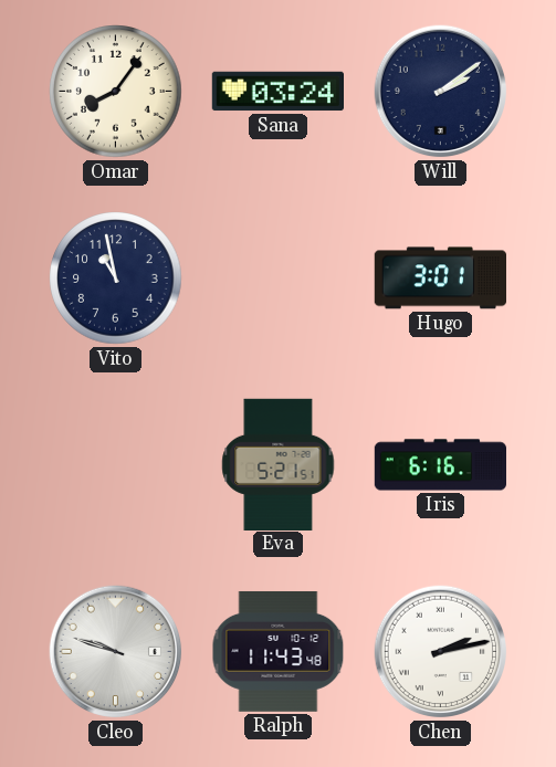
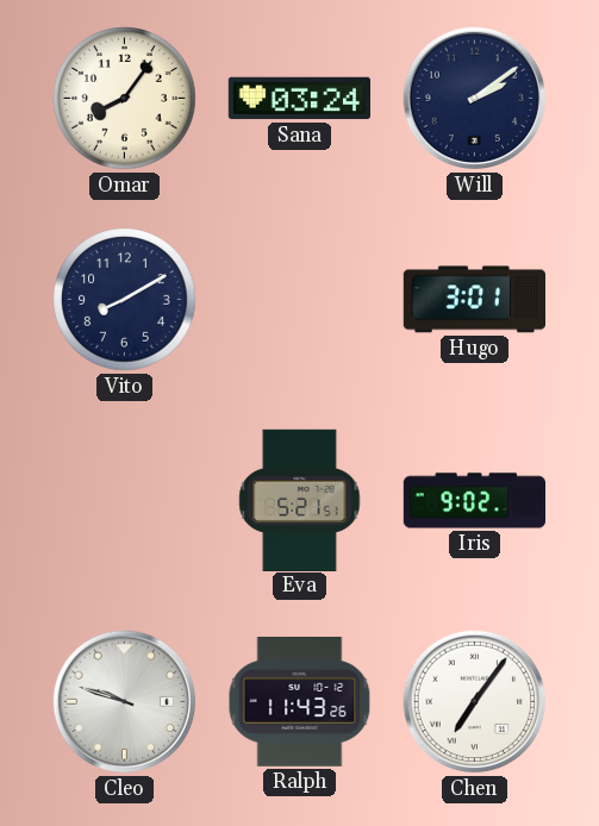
Vito: 10:58 -> 8:10 (125, 300)
Iris: 6:16 -> 9:02 (474, 501)
Ralph: 11:43:48 -> 11:43:26 (300, 701)
Chen: 2:13 -> 7:06 (475, 702)
